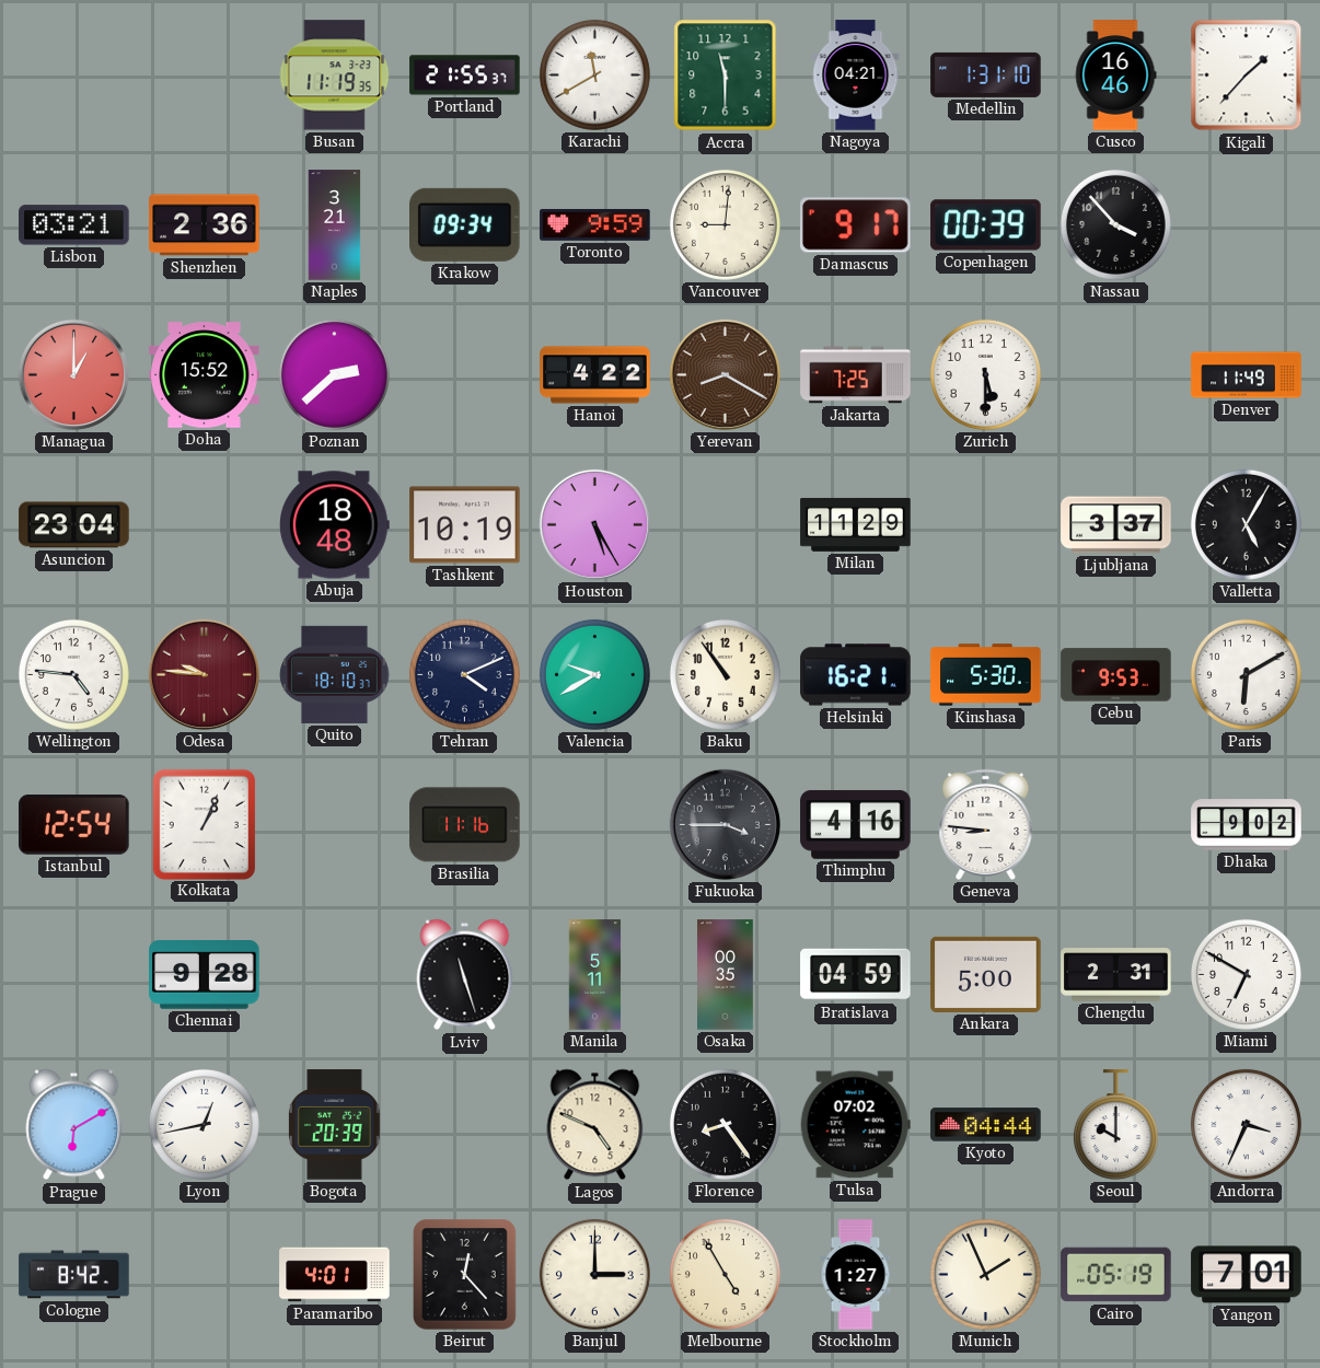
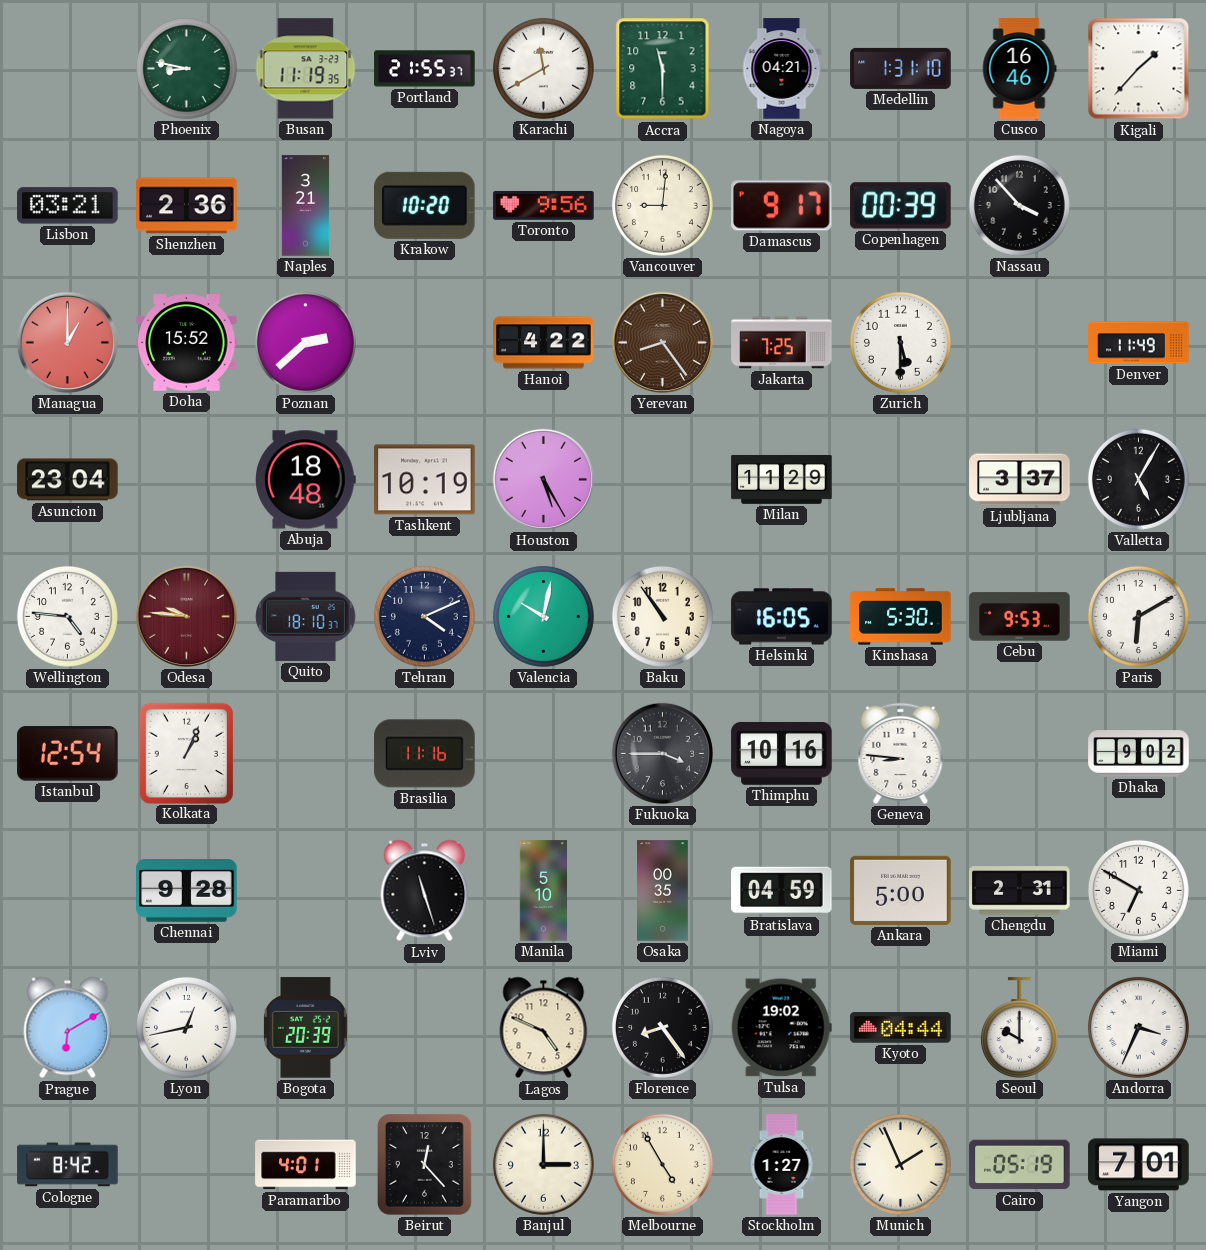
Phoenix: none -> 8:47 (186, 68)
Krakow: 09:34 -> 10:20 (425, 205)
Toronto: 9:59 -> 9:56 (544, 206)
Yerevan: 8:20 -> 8:24 (662, 342)
Valencia: 9:40 -> 10:02 (543, 616)
Helsinki: 16:21 -> 16:05 (782, 617)
Thimphu: 4:16 -> 10:16 (782, 754)
Manila: 5:11 -> 5:10 (544, 891)
Tulsa: 07:02 -> 19:02 (781, 1028)
